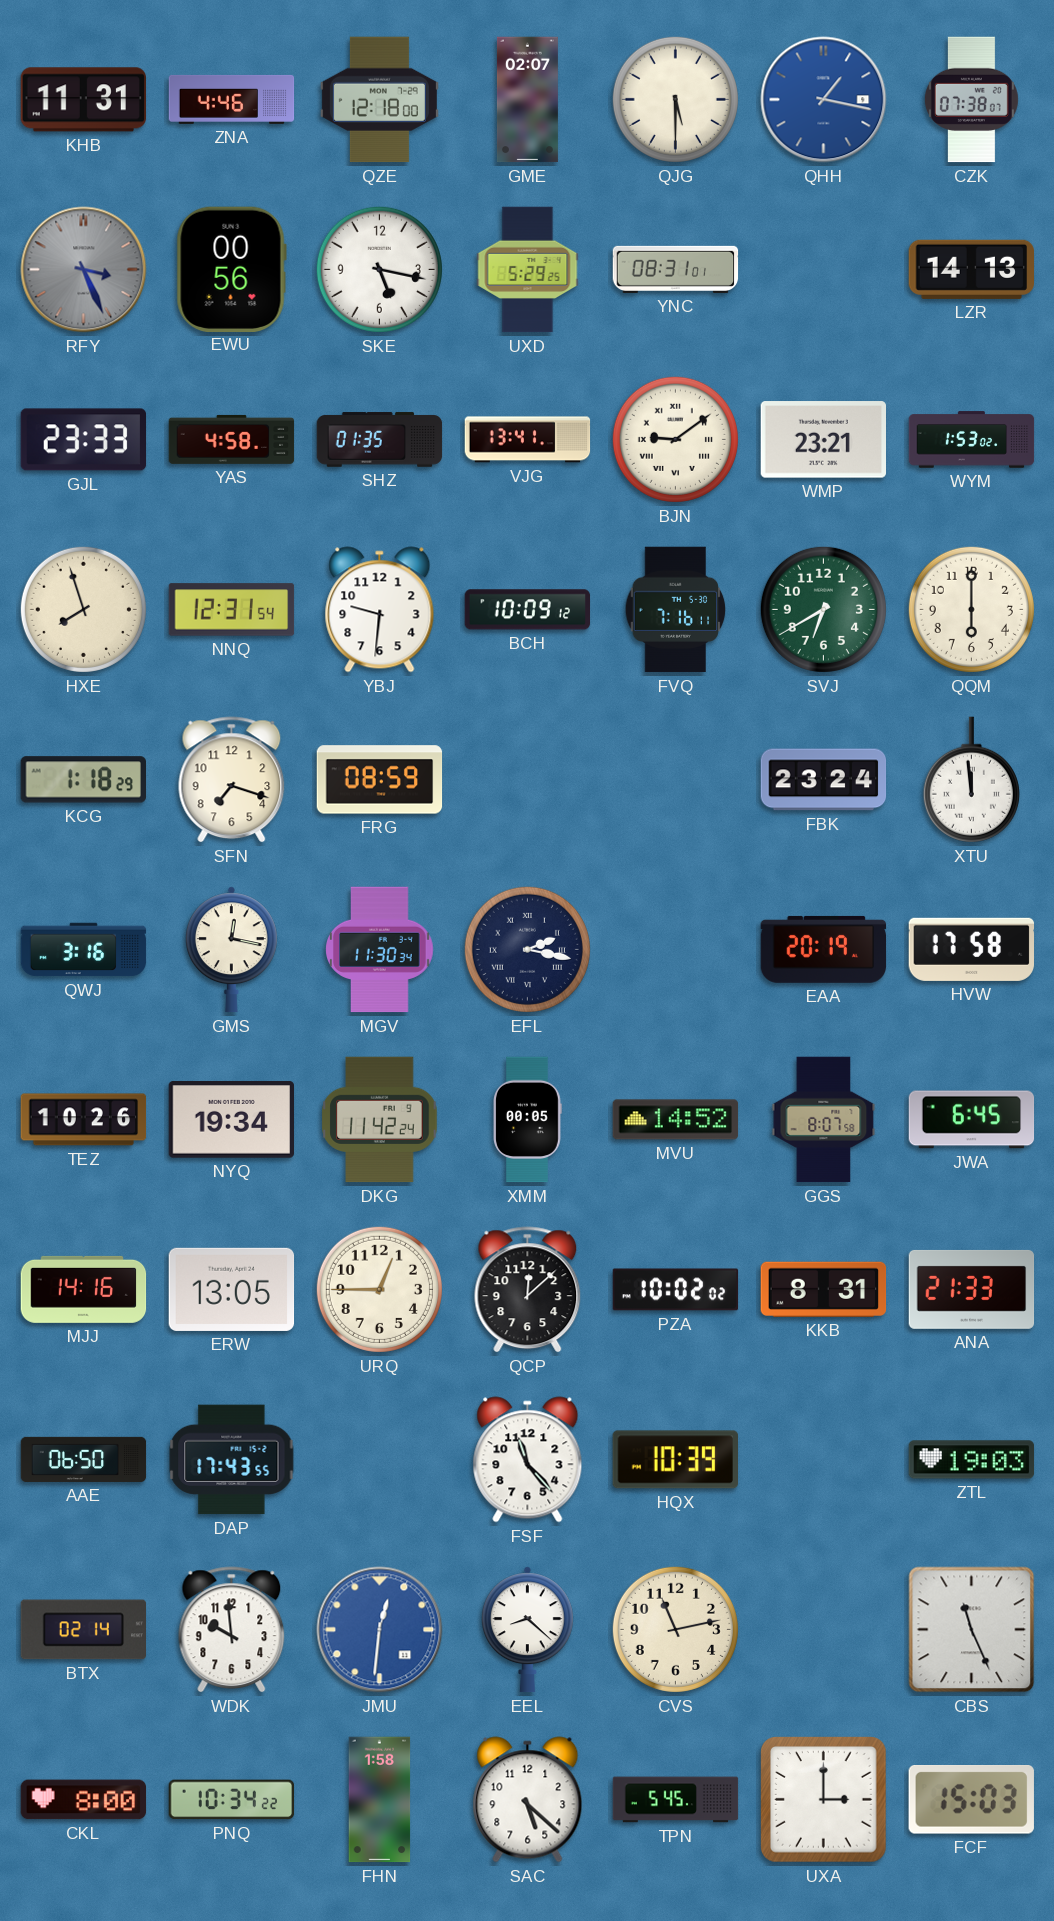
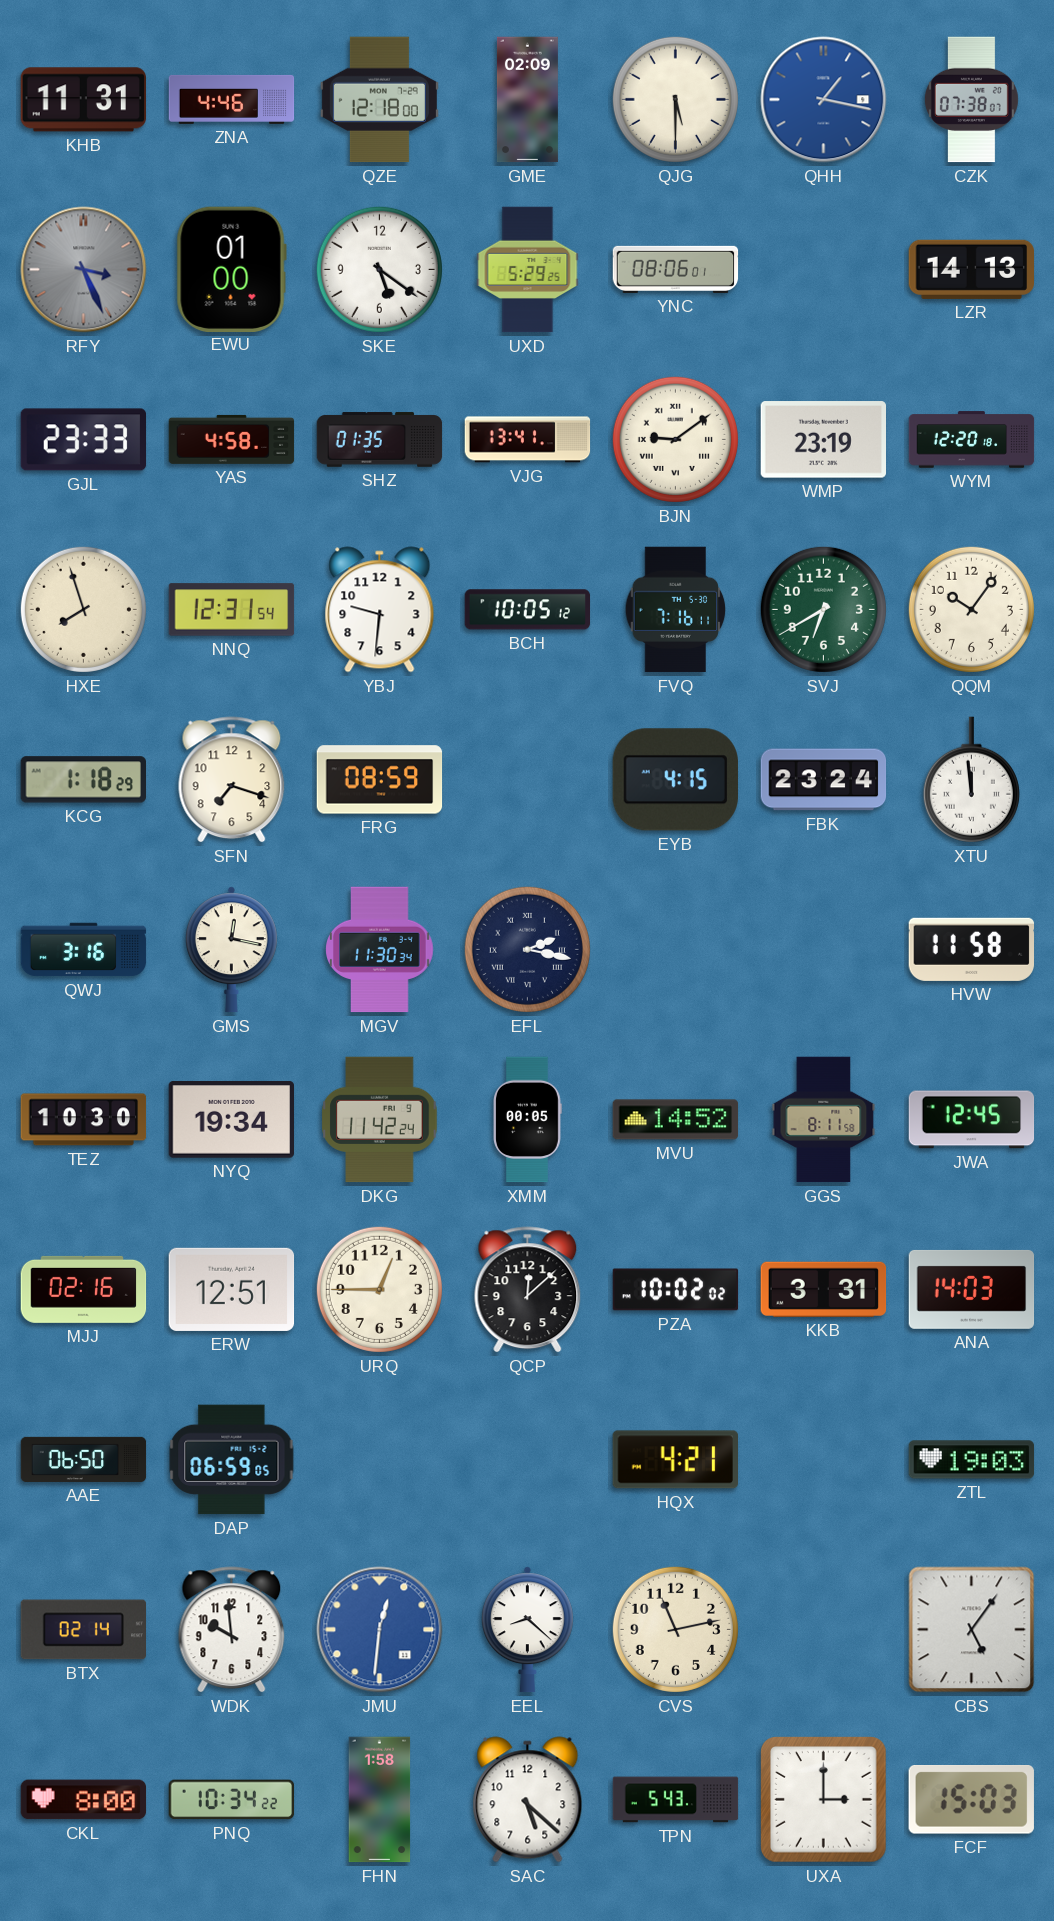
GME: 02:07 -> 02:09 (527, 100)
EWU: 00:56 -> 01:00 (231, 269)
SKE: 5:17 -> 5:21 (379, 269)
YNC: 08:31 -> 08:06 (676, 269)
WMP: 23:21 -> 23:19 (823, 440)
WYM: 1:53 -> 12:20 (972, 440)
BCH: 10:09 -> 10:05 (528, 610)
QQM: 6:00 -> 10:06 (971, 609)
EYB: none -> 4:15 (675, 780)
EAA: 20:19 -> none (824, 949)
HVW: 17:58 -> 11:58 (972, 949)
TEZ: 10:26 -> 10:30 (84, 1120)
GGS: 8:07 -> 8:11 (824, 1120)
JWA: 6:45 -> 12:45 (972, 1120)
MJJ: 14:16 -> 02:16 (84, 1289)
ERW: 13:05 -> 12:51 (232, 1289)
KKB: 8:31 -> 3:31 (824, 1289)
ANA: 21:33 -> 14:03 (972, 1289)
DAP: 17:43 -> 06:59 (232, 1460)
FSF: 11:23 -> none (528, 1460)
HQX: 10:39 -> 4:21 (675, 1460)
CBS: 11:26 -> 5:06 (972, 1630)
TPN: 5:45 -> 5:43 (676, 1800)
